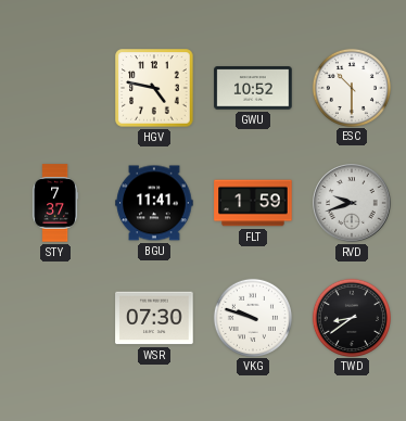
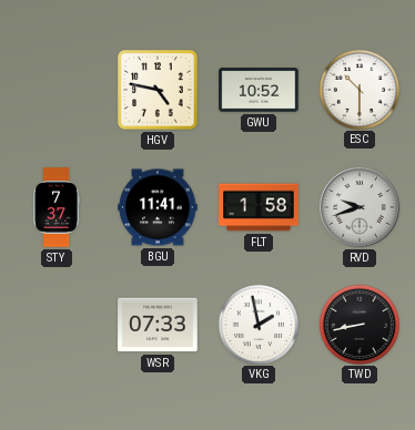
FLT: 1:59 -> 1:58 (259, 207)
WSR: 07:30 -> 07:33 (158, 325)
VKG: 9:48 -> 1:58 (257, 324)
TWD: 8:39 -> 8:43 (358, 324)
